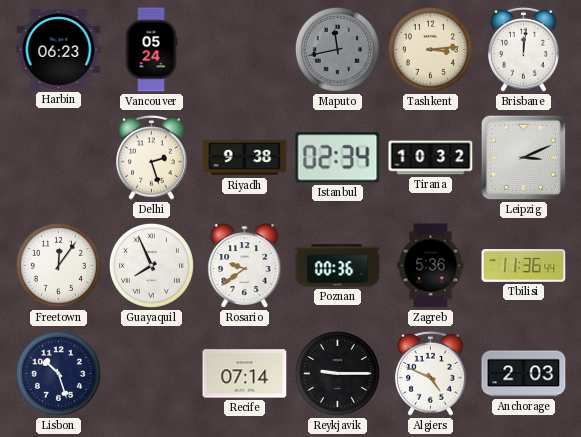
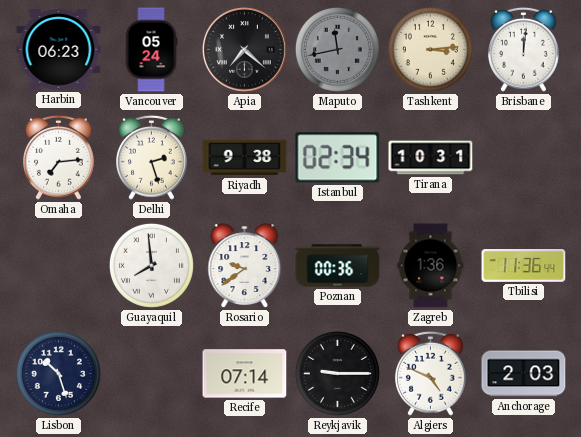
Apia: none -> 7:22 (244, 49)
Omaha: none -> 7:14 (59, 157)
Tirana: 10:32 -> 10:31 (431, 158)
Leipzig: 3:11 -> none (524, 158)
Freetown: 12:06 -> none (58, 265)
Guayaquil: 7:56 -> 7:59 (151, 265)
Zagreb: 5:36 -> 1:36 (431, 266)
